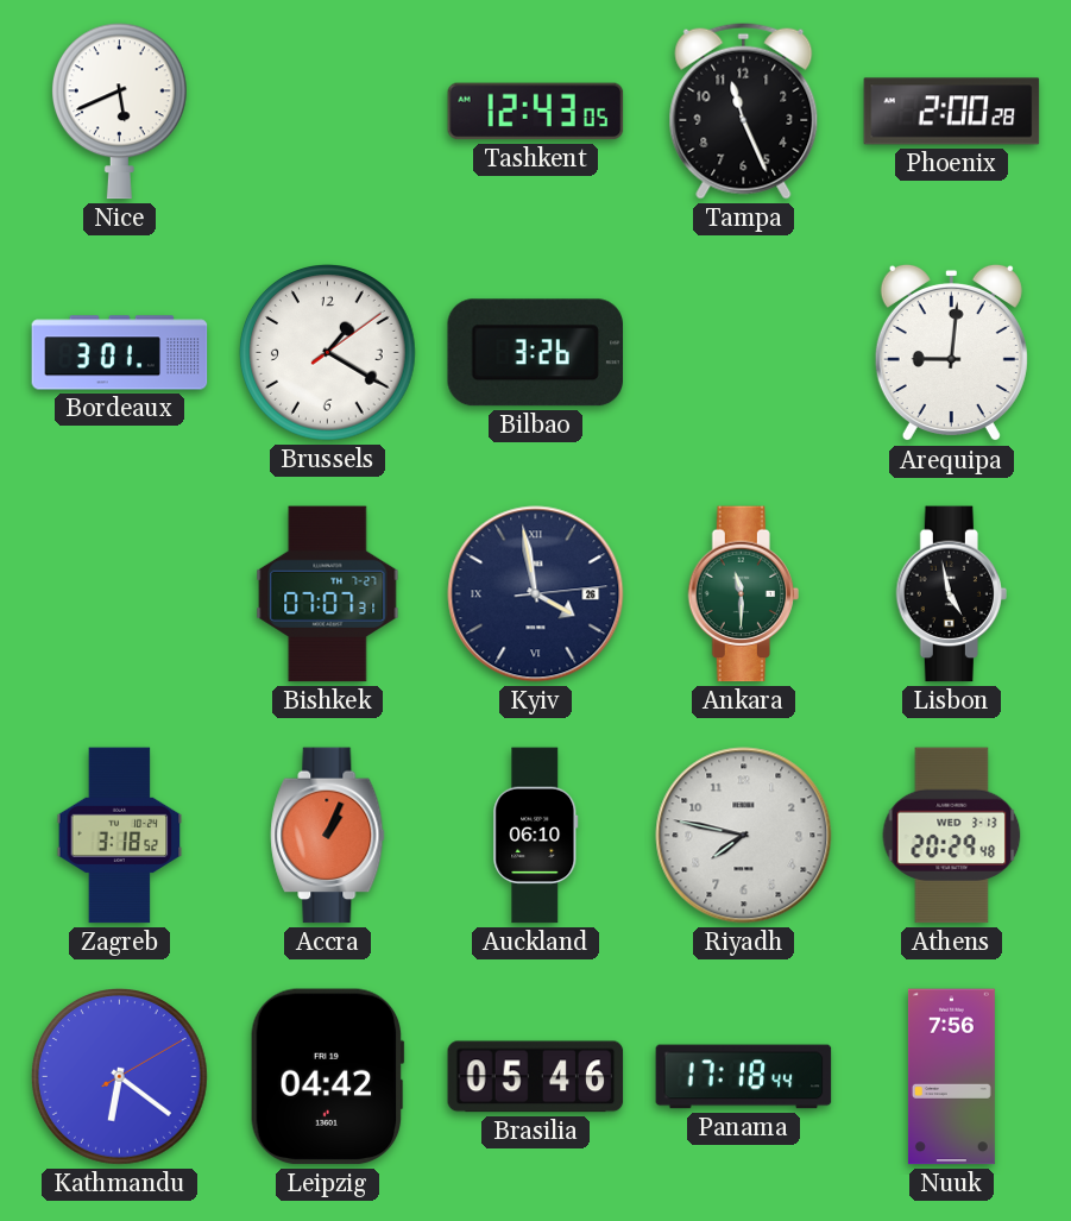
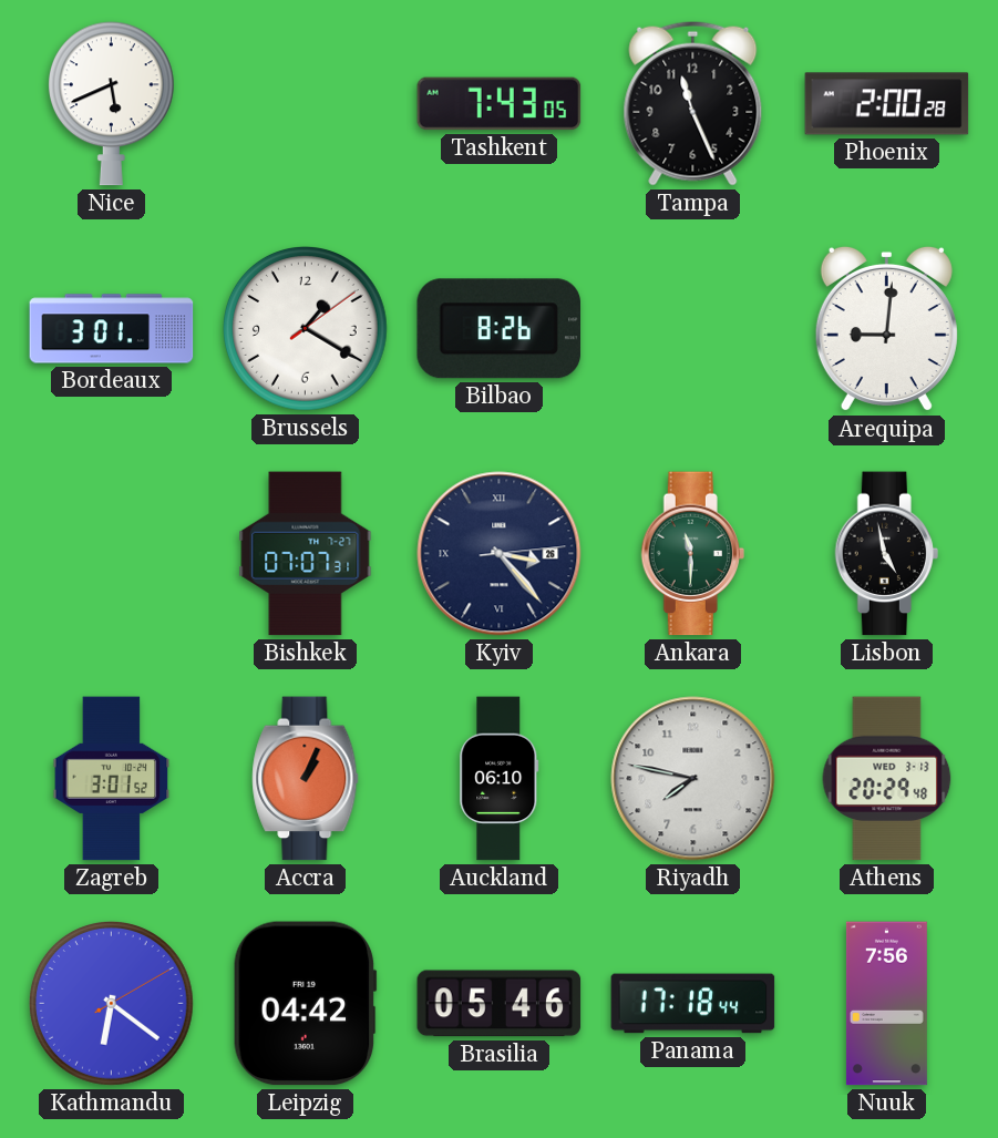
Tashkent: 12:43 -> 7:43 (500, 104)
Bilbao: 3:26 -> 8:26 (498, 329)
Kyiv: 3:58 -> 3:23 (500, 554)
Zagreb: 3:18 -> 3:01 (112, 779)
